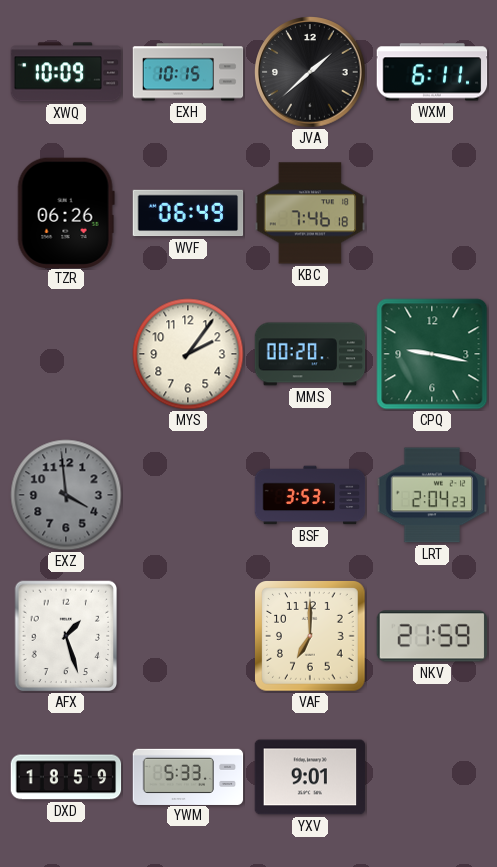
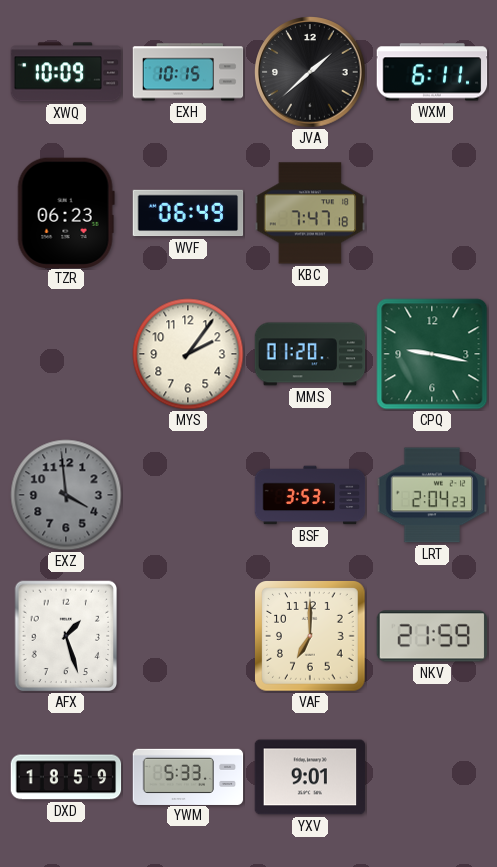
TZR: 06:26 -> 06:23 (66, 212)
KBC: 7:46 -> 7:47 (310, 213)
MMS: 00:20 -> 01:20 (310, 354)
